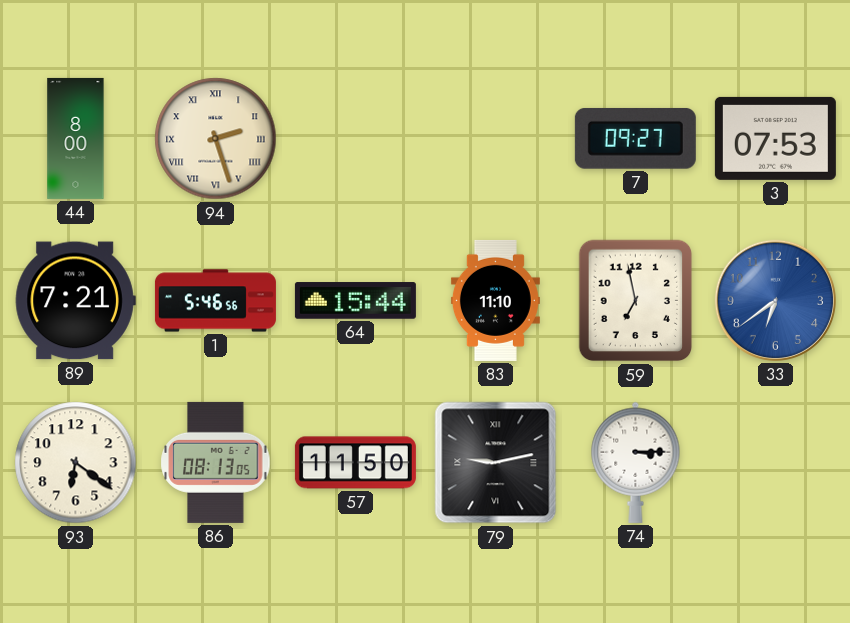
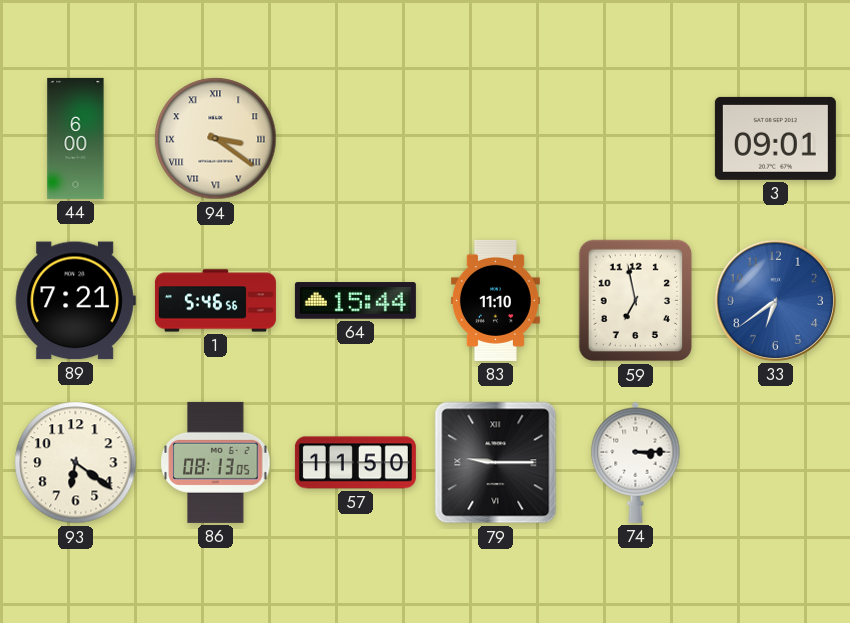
44: 8:00 -> 6:00 (76, 138)
94: 2:27 -> 3:21 (216, 139)
7: 09:27 -> none (635, 139)
3: 07:53 -> 09:01 (775, 138)
79: 9:13 -> 9:15 (496, 463)
